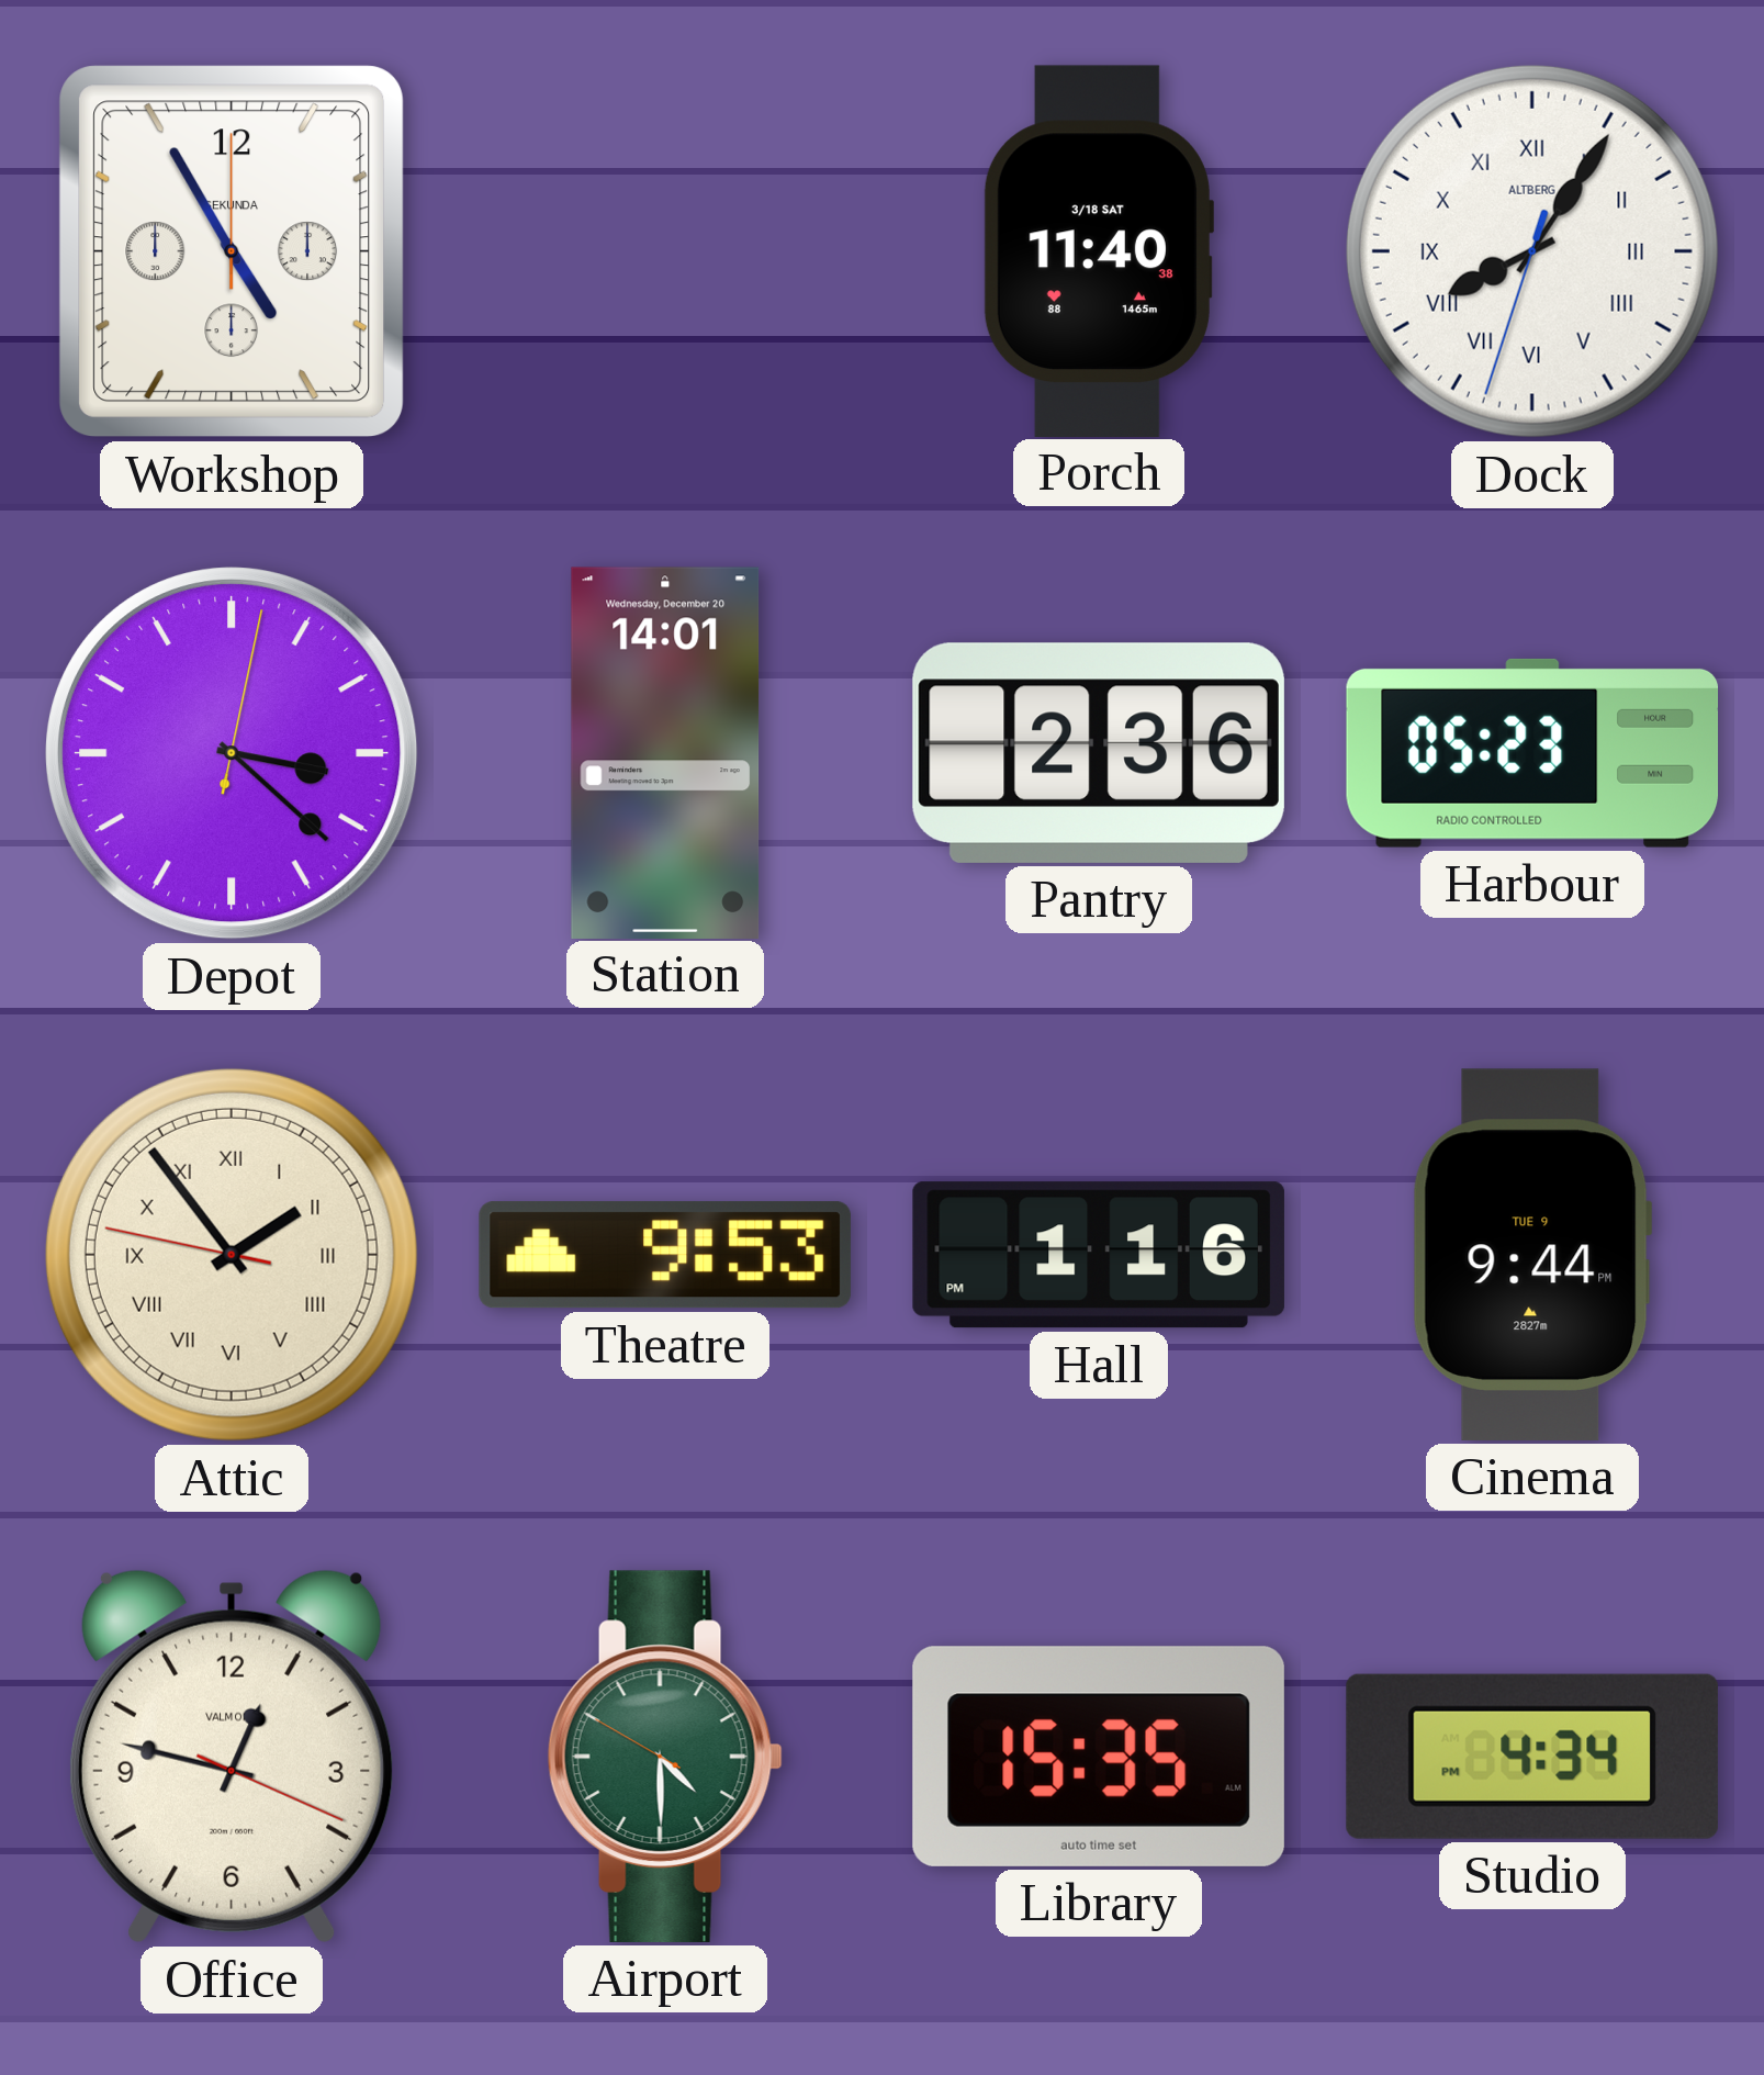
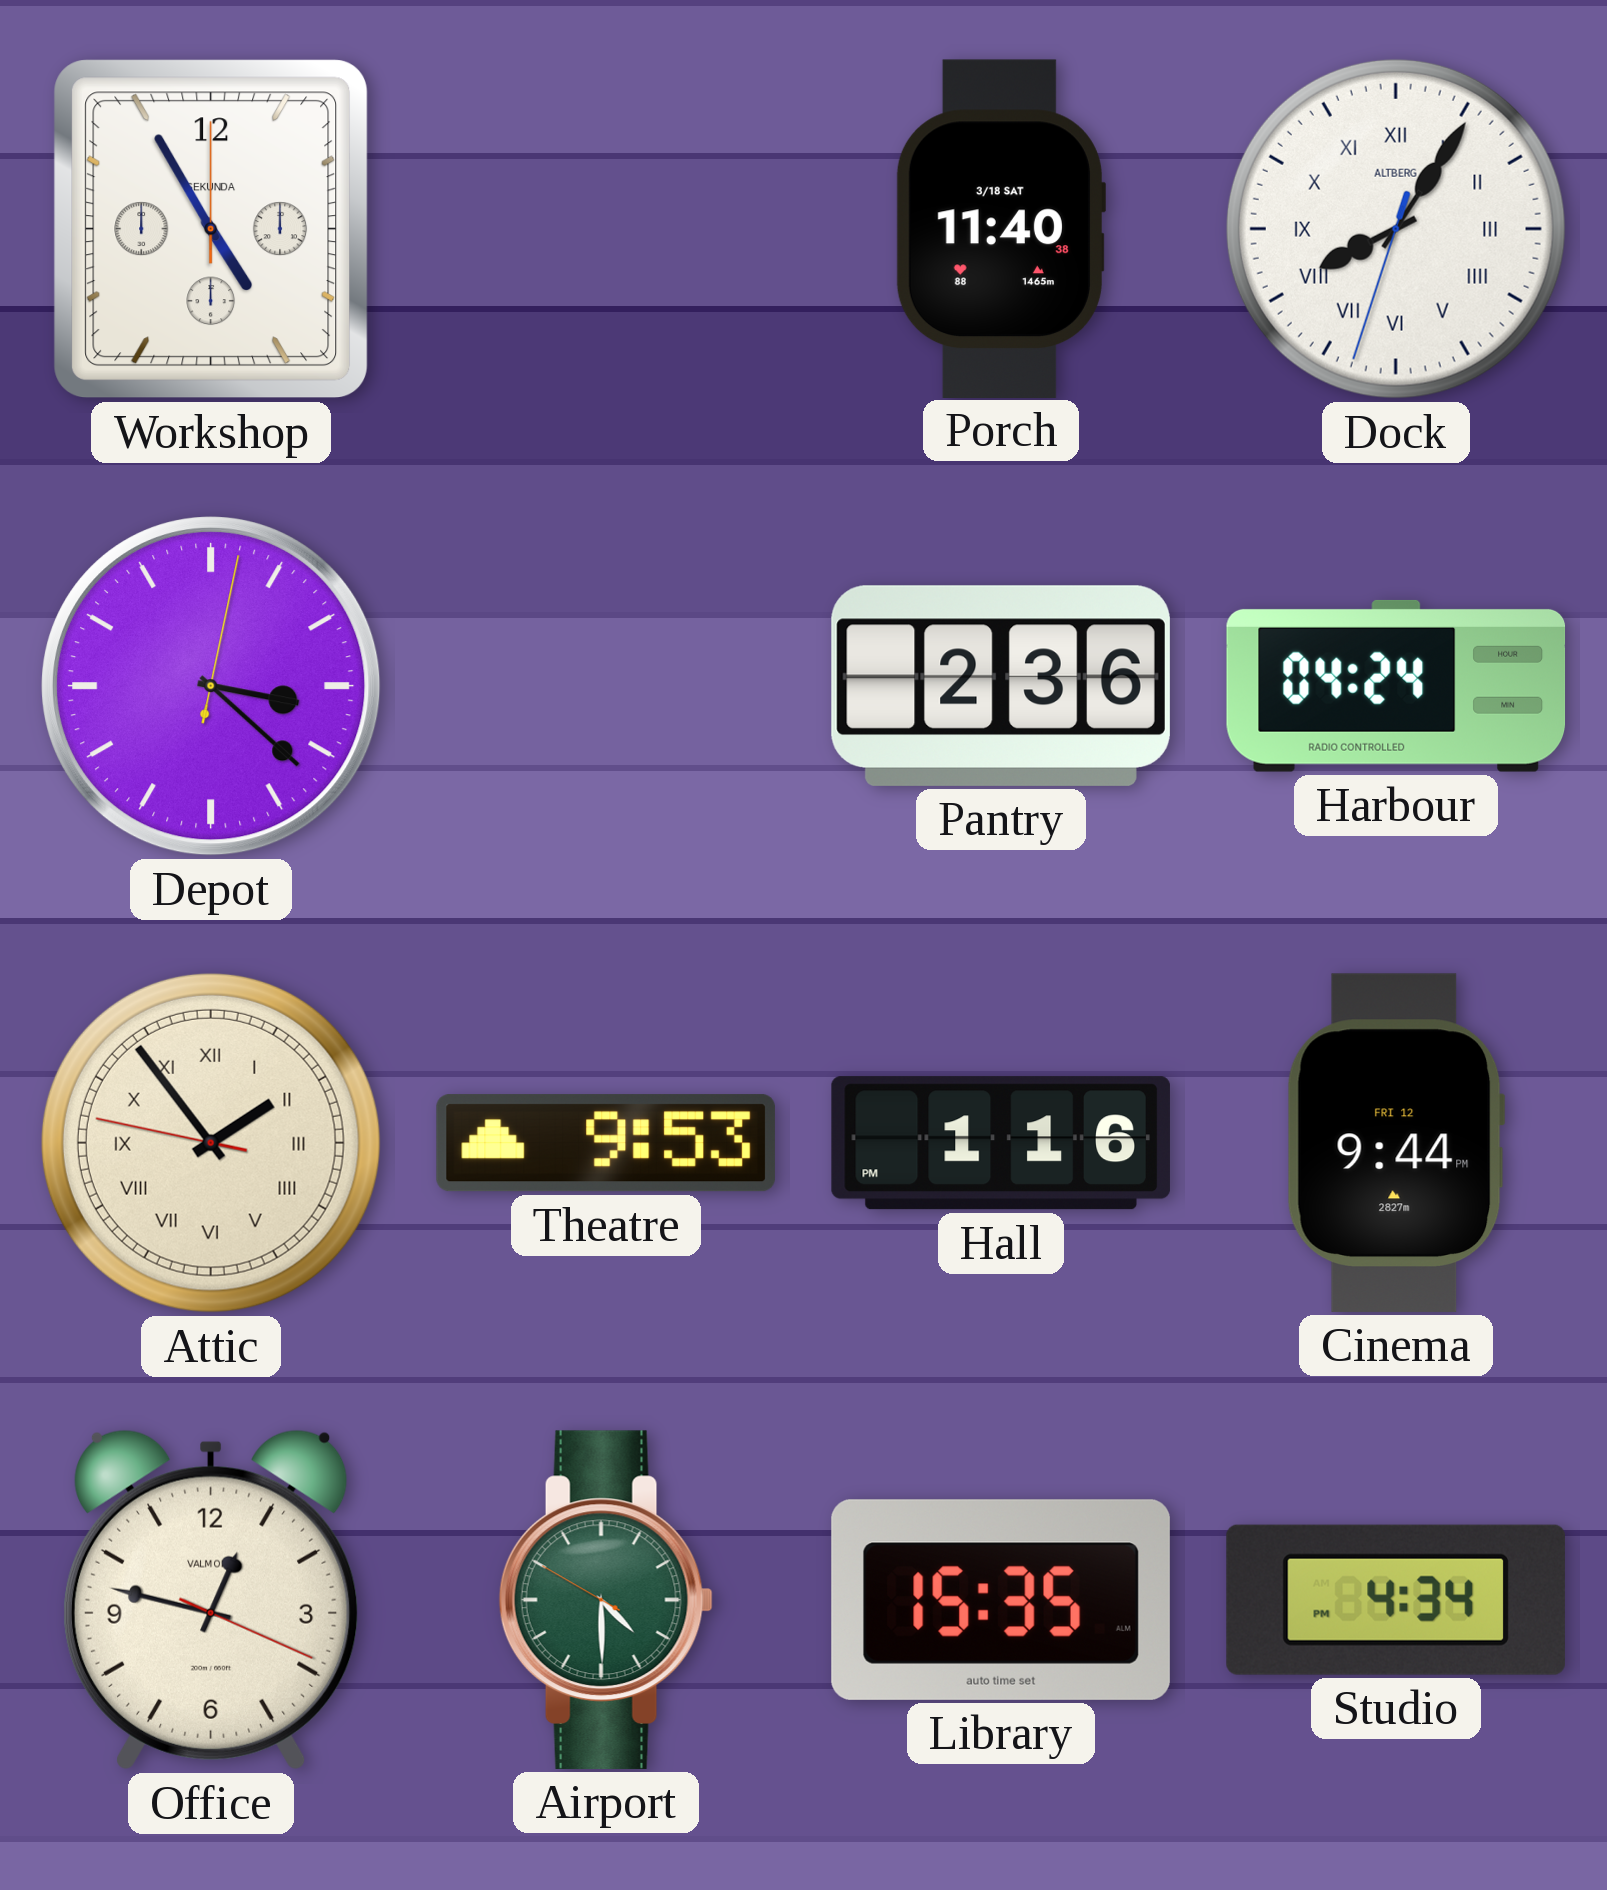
Station: 14:01 -> none (665, 752)
Harbour: 05:23 -> 04:24 (1396, 686)
Cinema date: TUE 9 -> FRI 12 (1396, 1143)
